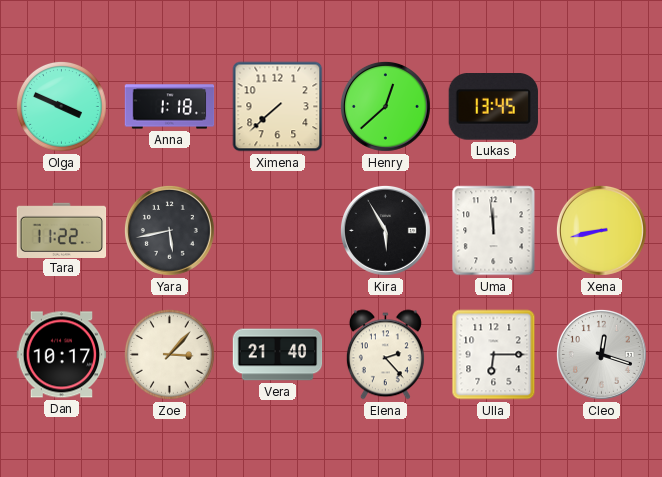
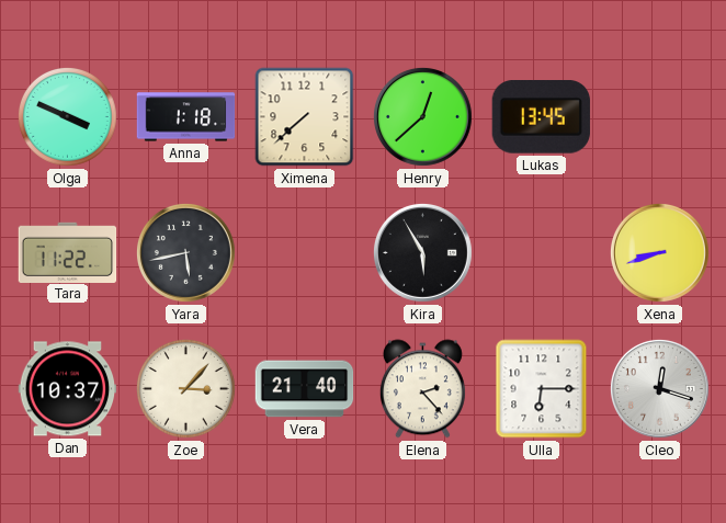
Uma: 11:59 -> none (494, 231)
Xena: 8:43 -> 8:42 (659, 252)
Dan: 10:17 -> 10:37 (68, 389)
